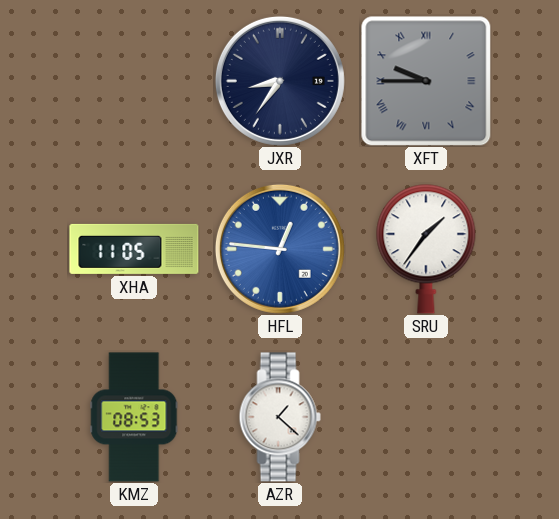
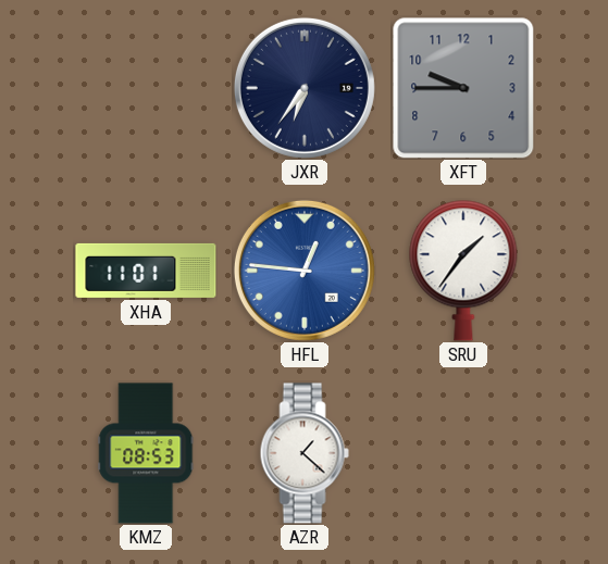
JXR: 8:36 -> 6:36 (305, 88)
XFT numerals: Roman -> Arabic (463, 88)
XHA: 11:05 -> 11:01 (146, 271)
